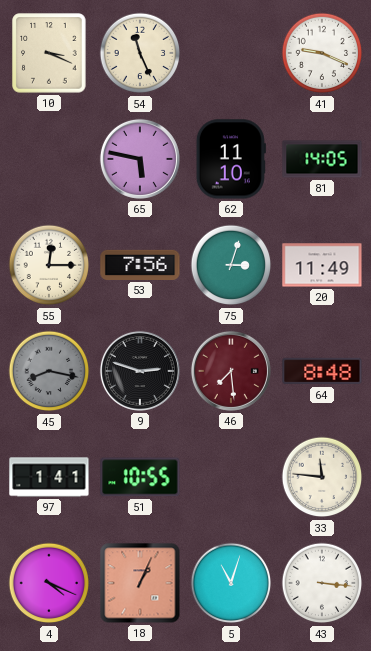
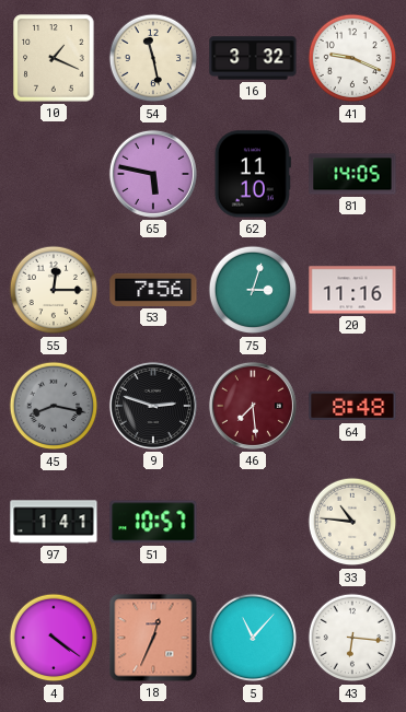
10: 3:19 -> 1:19 (54, 58)
54: 11:26 -> 11:28 (153, 58)
16: none -> 3:32 (253, 58)
20: 11:49 -> 11:16 (352, 290)
51: 10:55 -> 10:57 (153, 522)
33: 11:46 -> 10:46 (352, 522)
4: 4:19 -> 4:21 (54, 638)
18: 1:04 -> 12:34 (153, 638)
5: 11:03 -> 11:07 (253, 638)
43: 3:16 -> 6:16 (352, 638)
